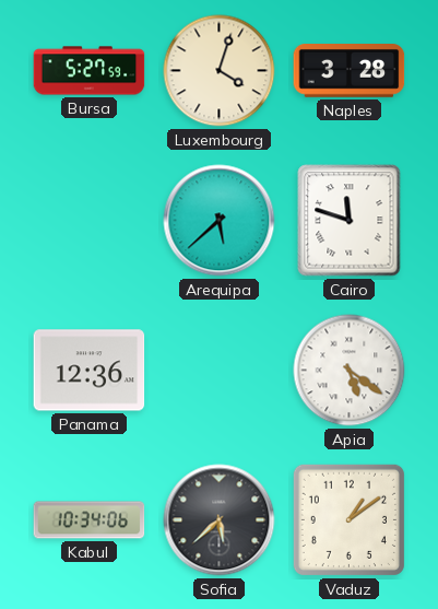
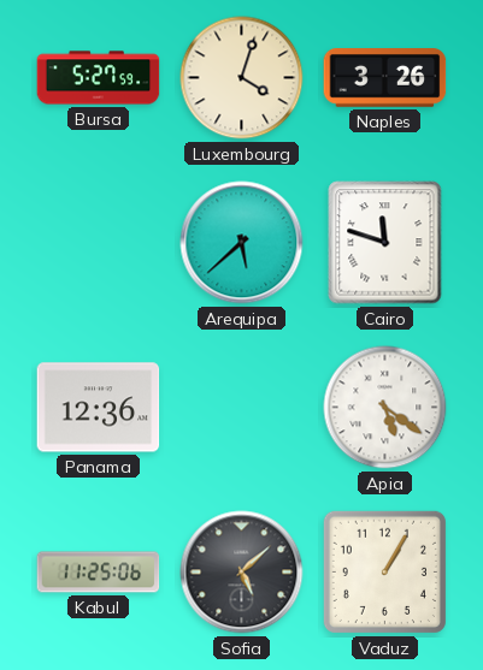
Naples: 3:28 -> 3:26 (385, 78)
Kabul: 10:34 -> 11:25 (99, 573)
Sofia: 5:38 -> 5:08 (242, 573)
Vaduz: 1:09 -> 1:05 (384, 571)
